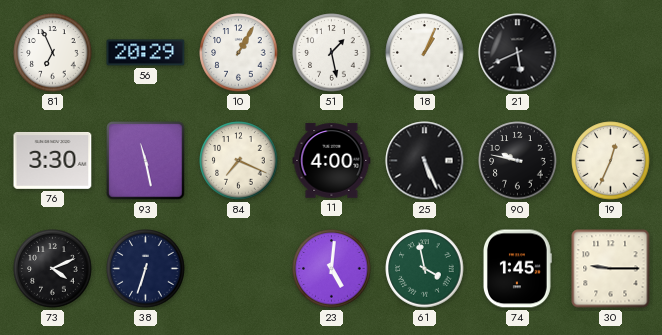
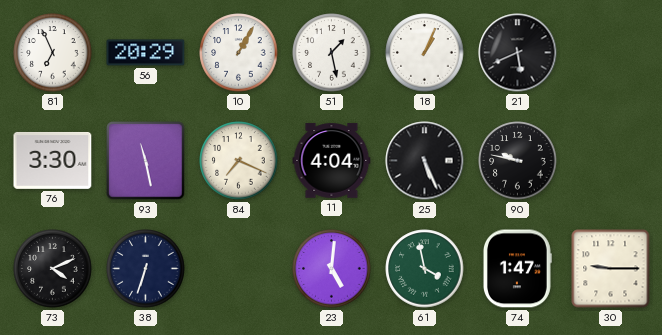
11: 4:00 -> 4:04 (332, 161)
19: 12:34 -> none (611, 161)
74: 1:45 -> 1:47 (517, 269)
